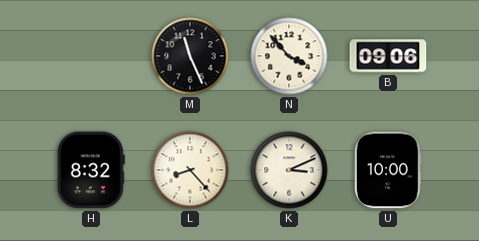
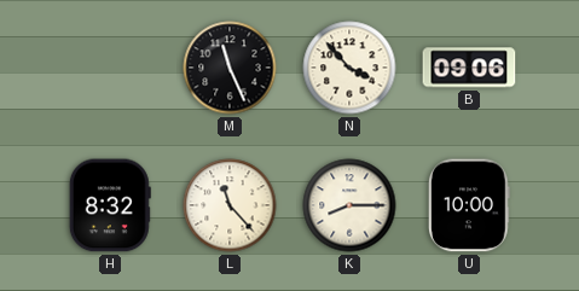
L: 8:23 -> 11:23 (230, 205)
K: 3:11 -> 8:15 (349, 205)
